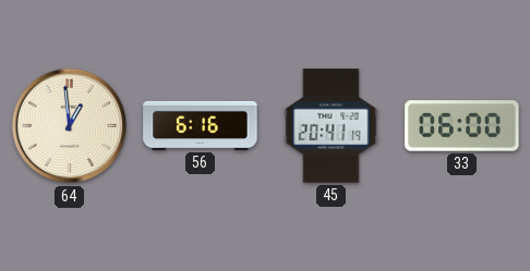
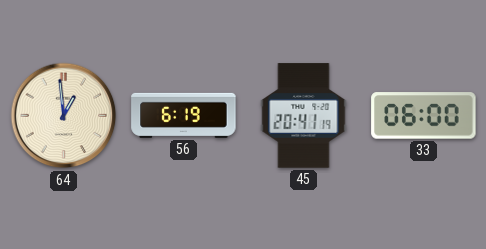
56: 6:16 -> 6:19 (184, 115)
